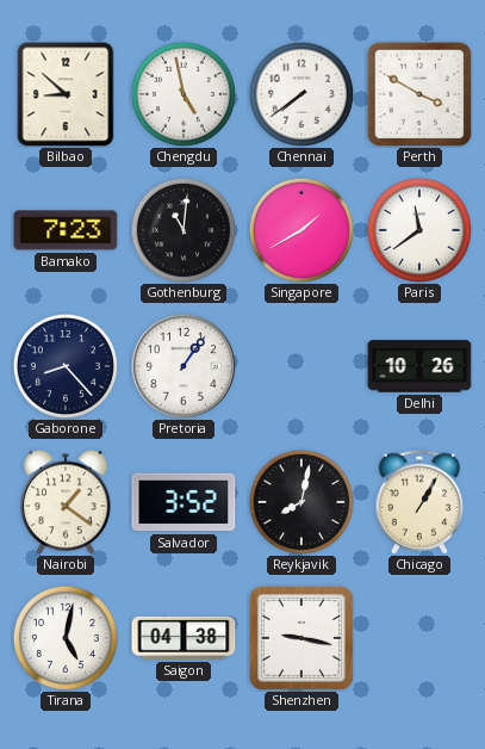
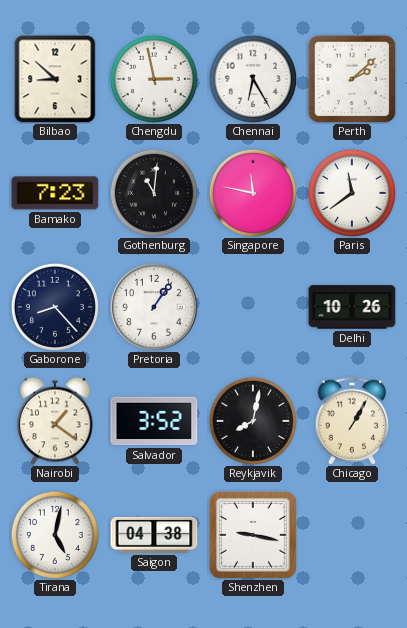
Chengdu: 4:58 -> 2:58 (154, 79)
Chennai: 7:39 -> 6:25 (253, 79)
Perth: 3:50 -> 2:08 (352, 79)
Singapore: 1:40 -> 11:47 (253, 193)
